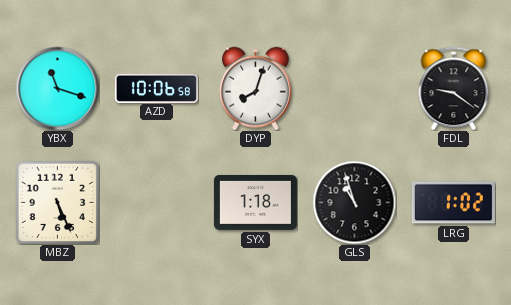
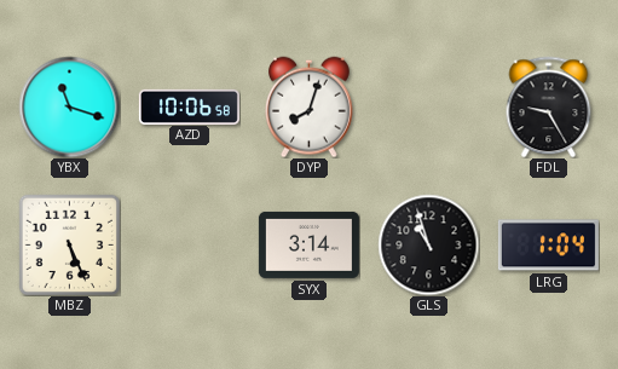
FDL: 9:21 -> 9:25 (549, 106)
SYX: 1:18 -> 3:14 (308, 244)
LRG: 1:02 -> 1:04 (548, 246)
